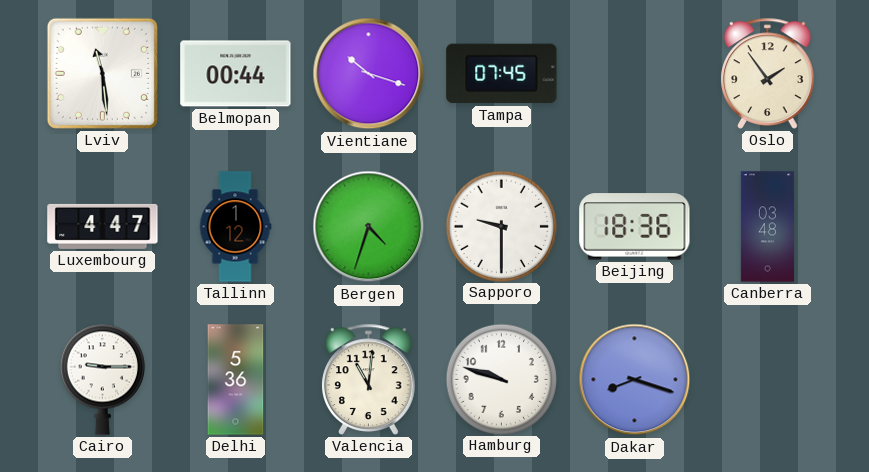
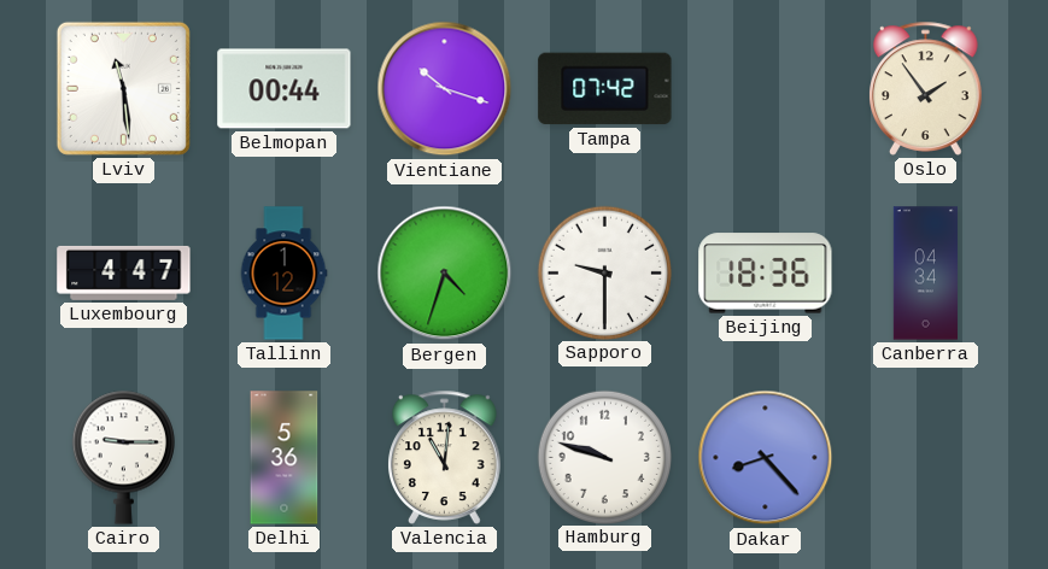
Tampa: 07:45 -> 07:42 (605, 89)
Canberra: 03:48 -> 04:34 (925, 274)
Dakar: 8:18 -> 8:23 (766, 458)
